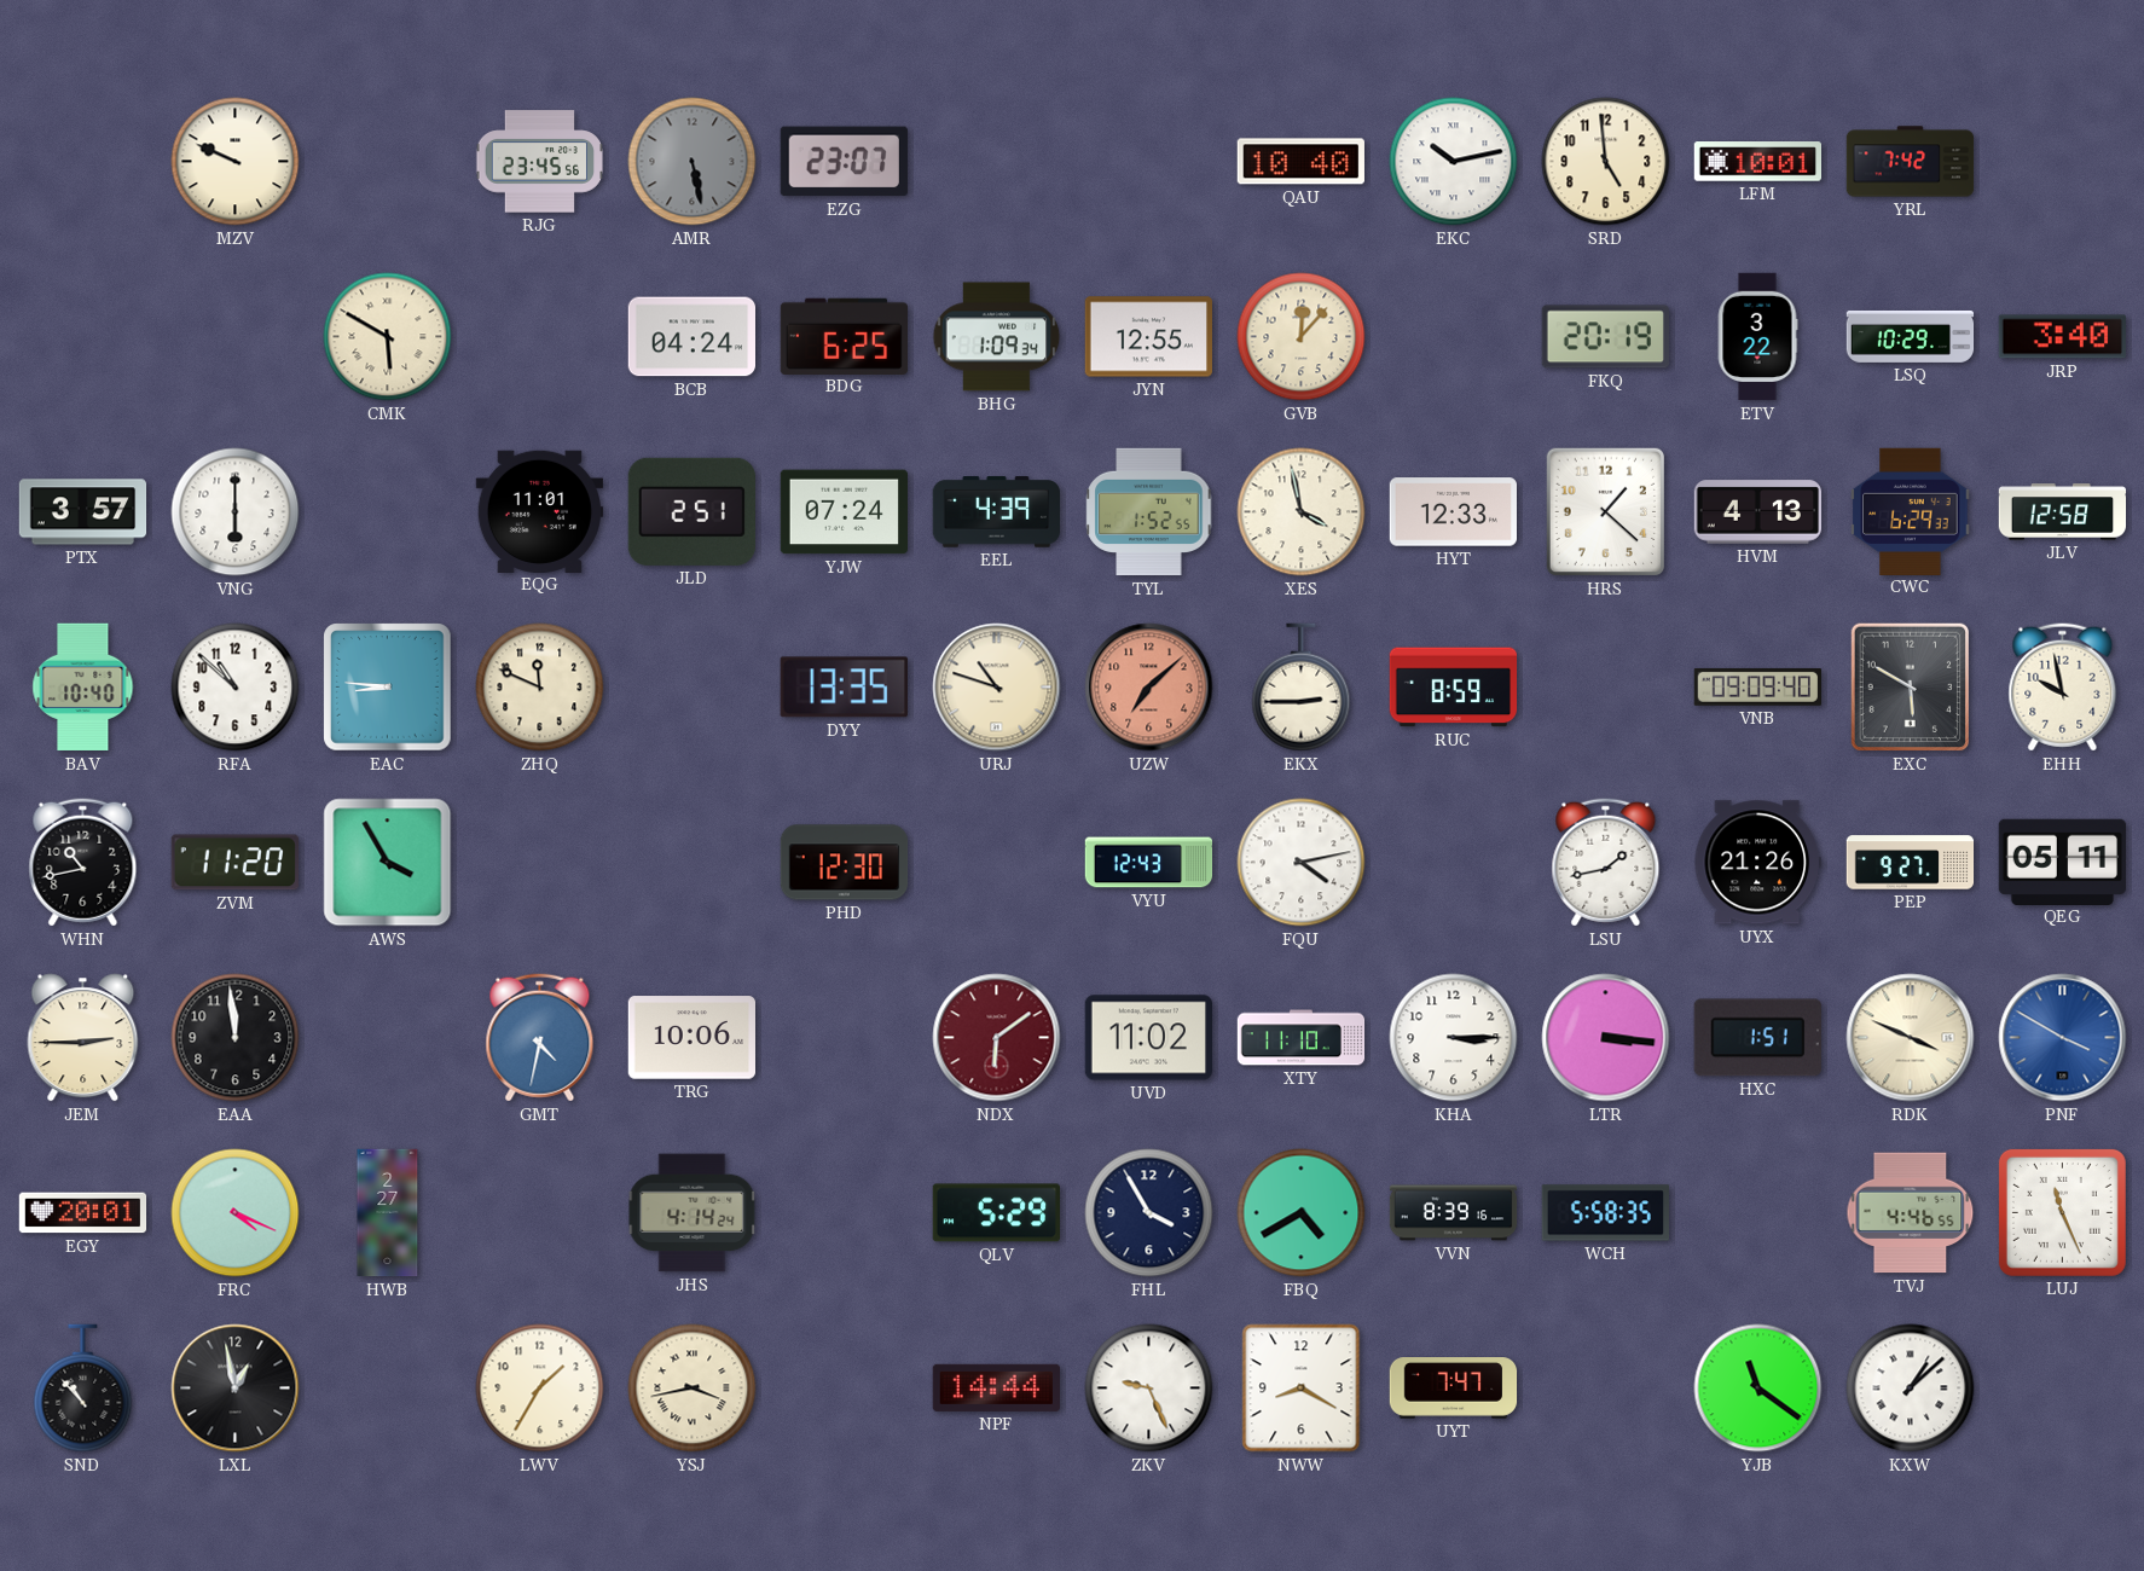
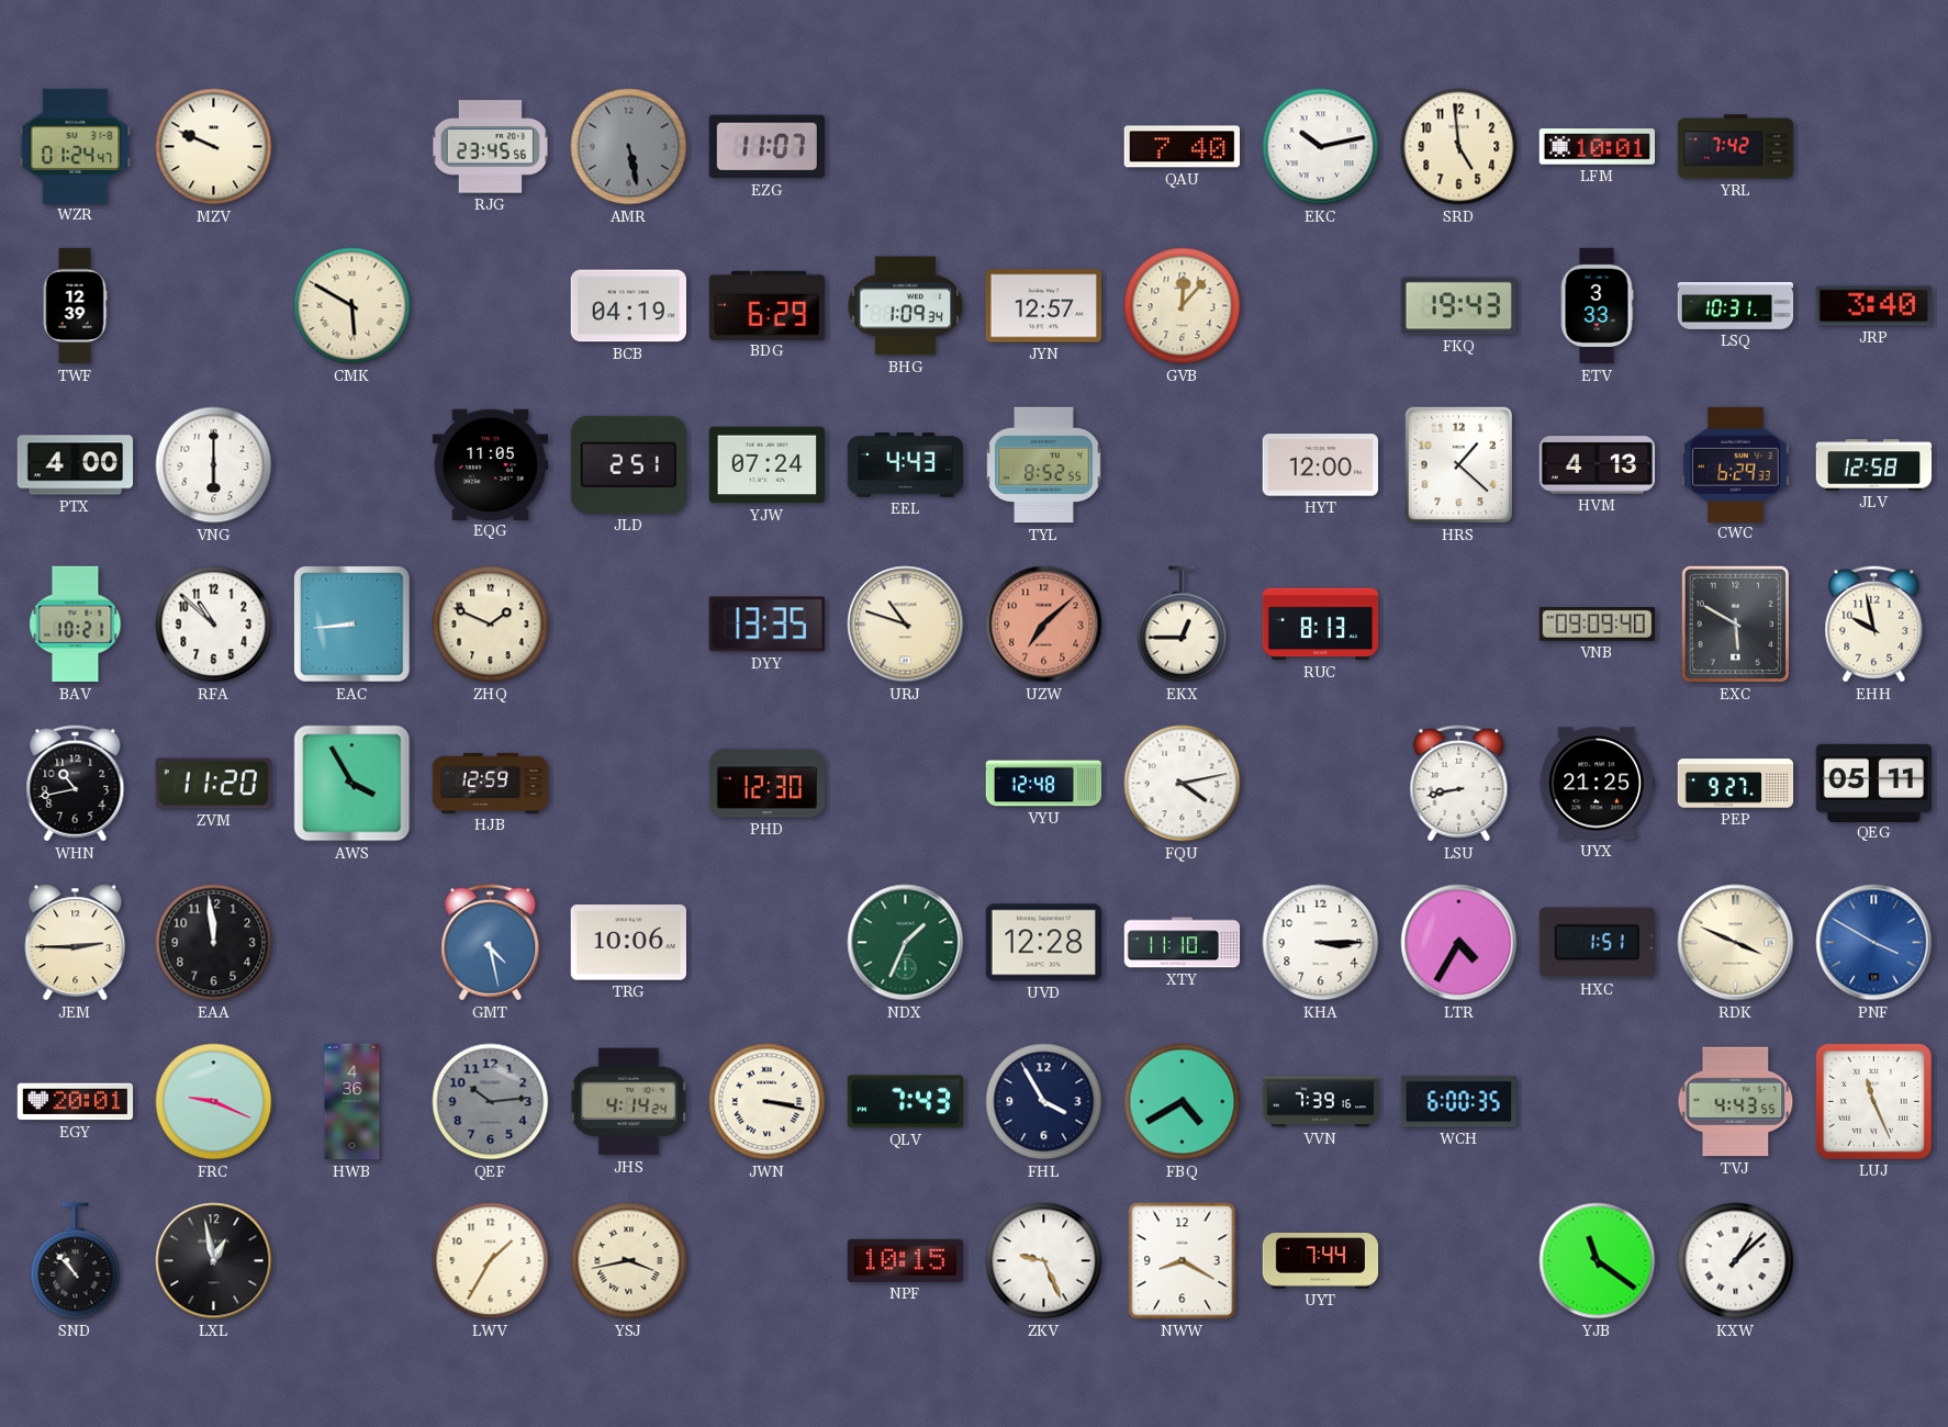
WZR: none -> 01:24 (76, 146)
EZG: 23:07 -> 11:07 (766, 147)
QAU: 10:40 -> 7:40 (1182, 147)
TWF: none -> 12:39 (75, 306)
BCB: 04:24 -> 04:19 (628, 306)
BDG: 6:25 -> 6:29 (766, 305)
JYN: 12:55 -> 12:57 (1043, 306)
FKQ: 20:19 -> 19:43 (1458, 306)
ETV: 3:22 -> 3:33 (1597, 306)
LSQ: 10:29 -> 10:31 (1736, 305)
PTX: 3:57 -> 4:00 (76, 465)
EQG: 11:01 -> 11:05 (490, 464)
EEL: 4:39 -> 4:43 (905, 465)
TYL: 1:52 -> 8:52 (1044, 465)
XES: 3:58 -> none (1302, 512)
HYT: 12:33 -> 12:00 (1320, 465)
BAV: 10:40 -> 10:21 (76, 625)
EAC: 8:46 -> 8:44 (352, 625)
ZHQ: 11:49 -> 1:49 (491, 625)
EKX: 2:45 -> 12:45 (1183, 625)
RUC: 8:59 -> 8:13 (1321, 625)
HJB: none -> 12:59 (491, 783)
VYU: 12:43 -> 12:48 (1044, 784)
LSU: 1:43 -> 8:43 (1459, 784)
UYX: 21:26 -> 21:25 (1597, 784)
GMT: 4:32 -> 4:28 (491, 943)
NDX: 6:09 -> 1:34 (906, 943)
NDX dial: burgundy -> green (906, 943)
UVD: 11:02 -> 12:28 (1043, 943)
LTR: 3:16 -> 4:35 (1459, 943)
FRC: 4:19 -> 9:19 (214, 1102)
HWB: 2:27 -> 4:36 (352, 1102)
QEF: none -> 10:14 (491, 1102)
JWN: none -> 3:17 (768, 1102)
QLV: 5:29 -> 7:43 (905, 1102)
VVN: 8:39 -> 7:39 (1321, 1102)
WCH: 5:58 -> 6:00 (1458, 1102)
TVJ: 4:46 -> 4:43 (1736, 1102)
NPF: 14:44 -> 10:15 (905, 1260)
UYT: 7:47 -> 7:44 (1321, 1261)
